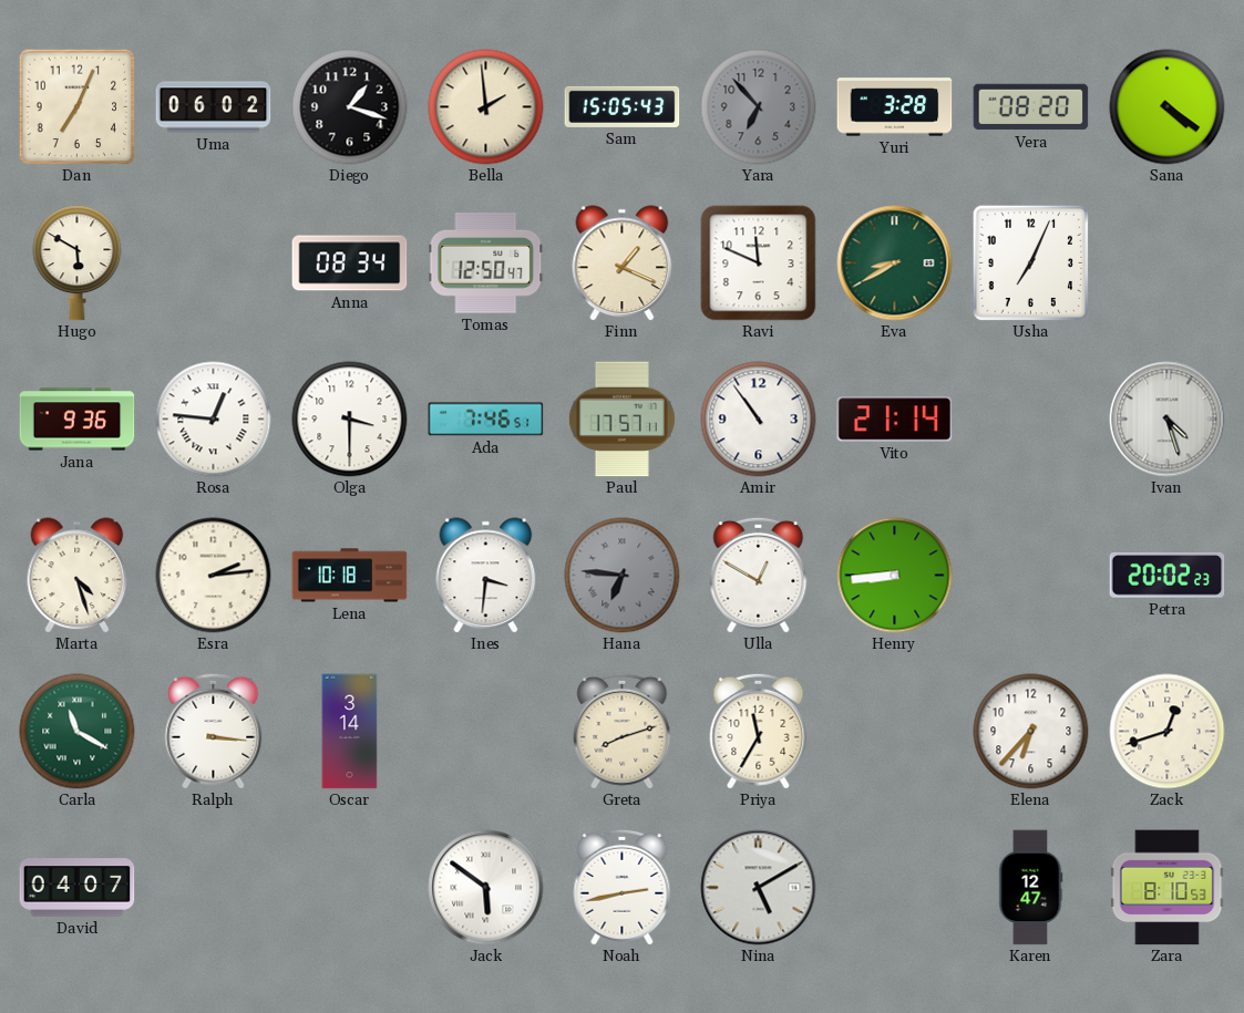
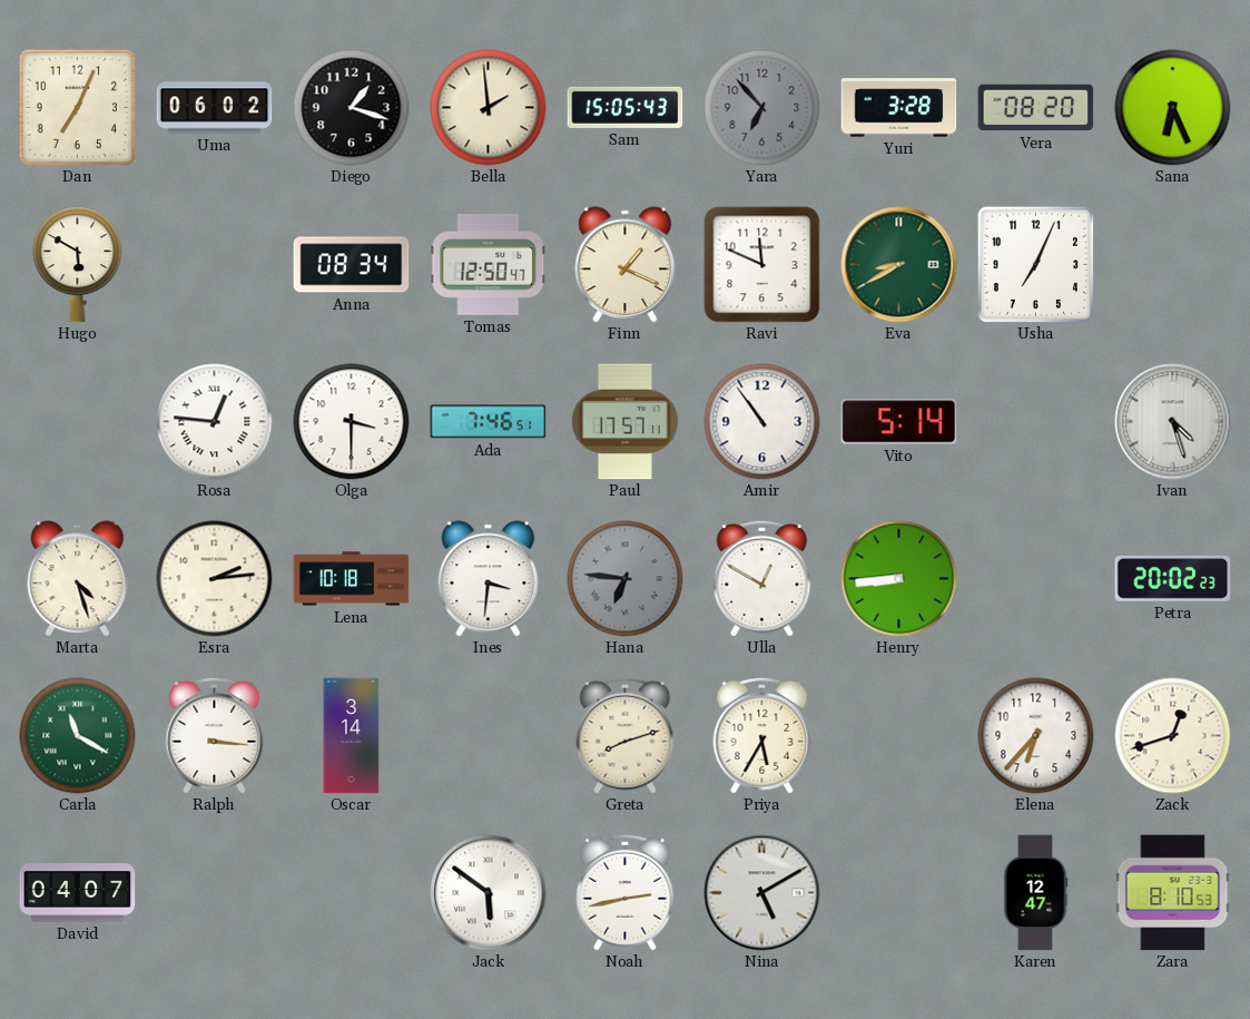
Sana: 4:21 -> 6:26 (1173, 108)
Jana: 9:36 -> none (78, 420)
Vito: 21:14 -> 5:14 (899, 422)
Priya: 11:35 -> 5:35 (762, 735)
